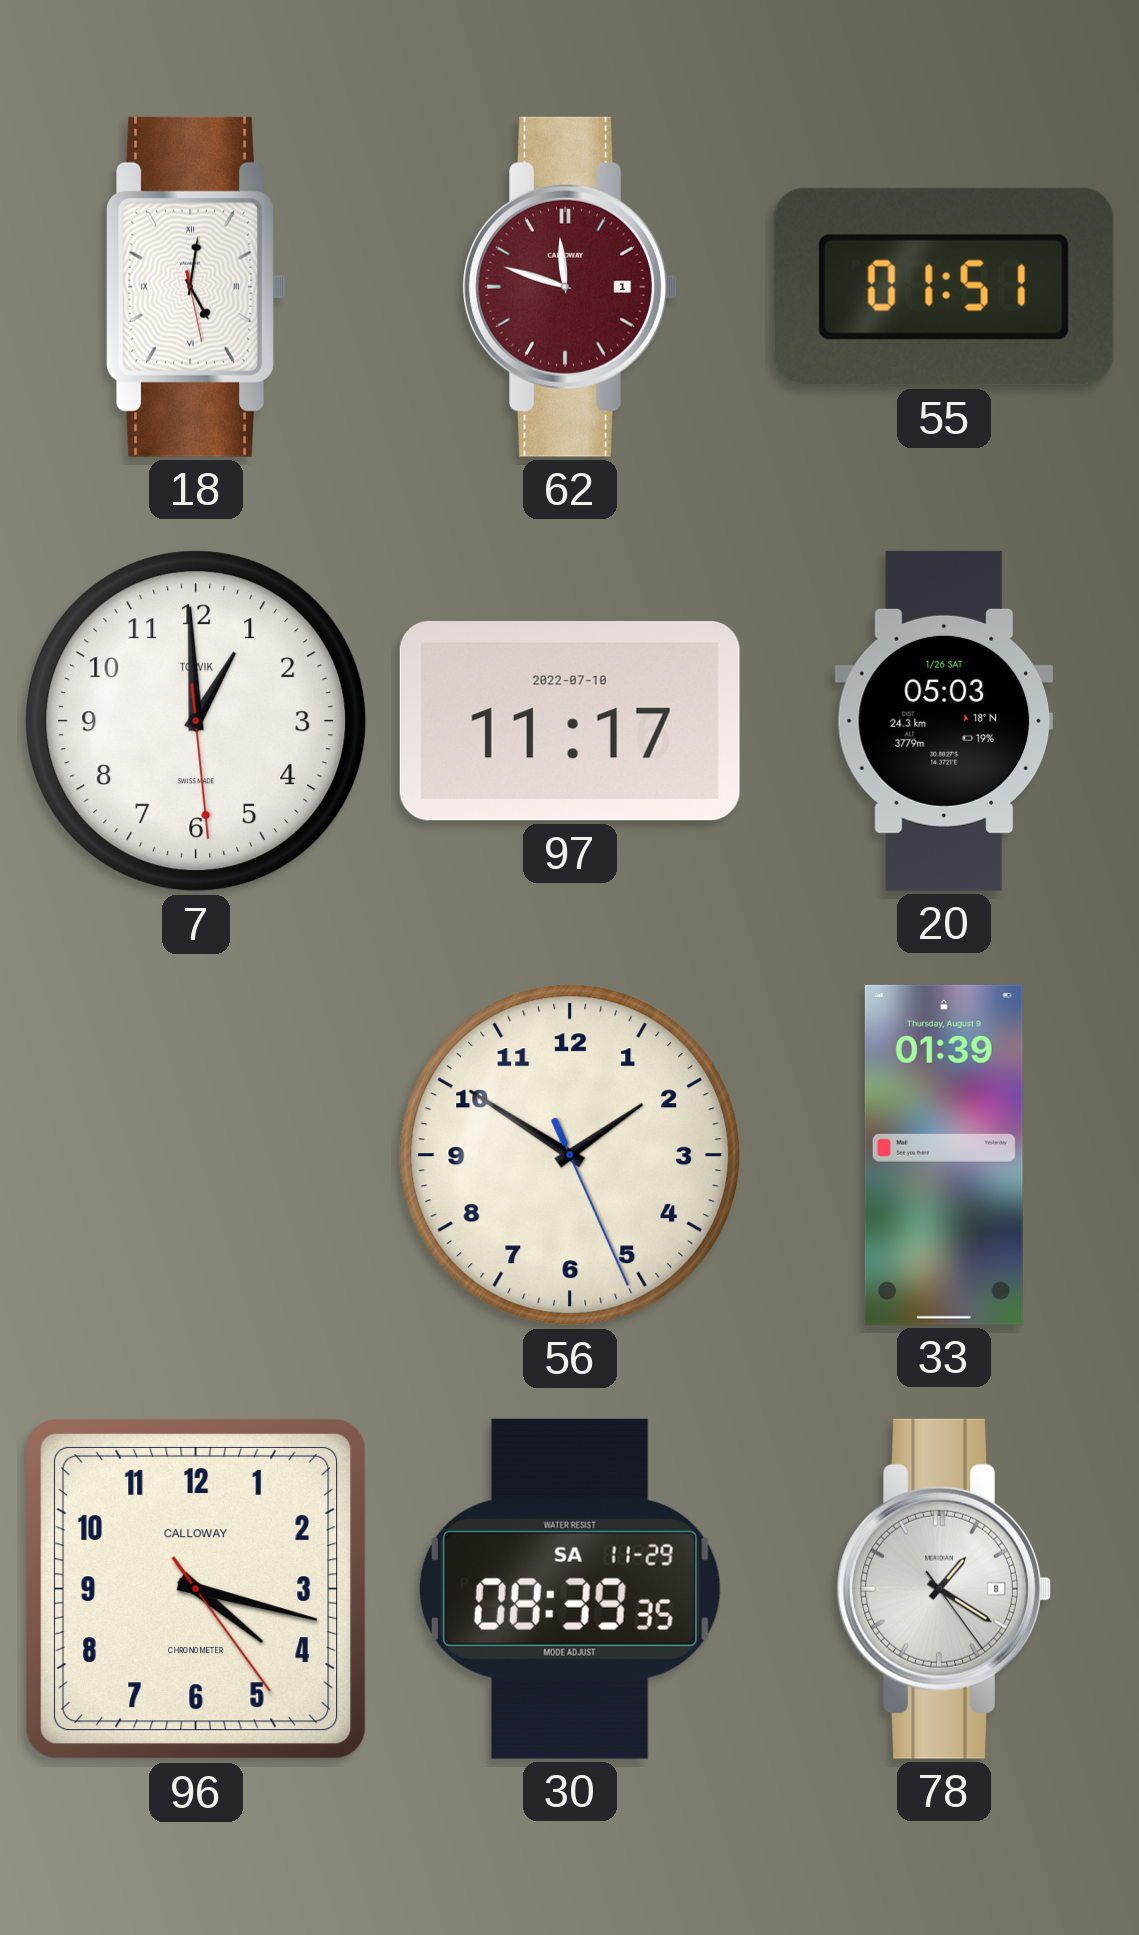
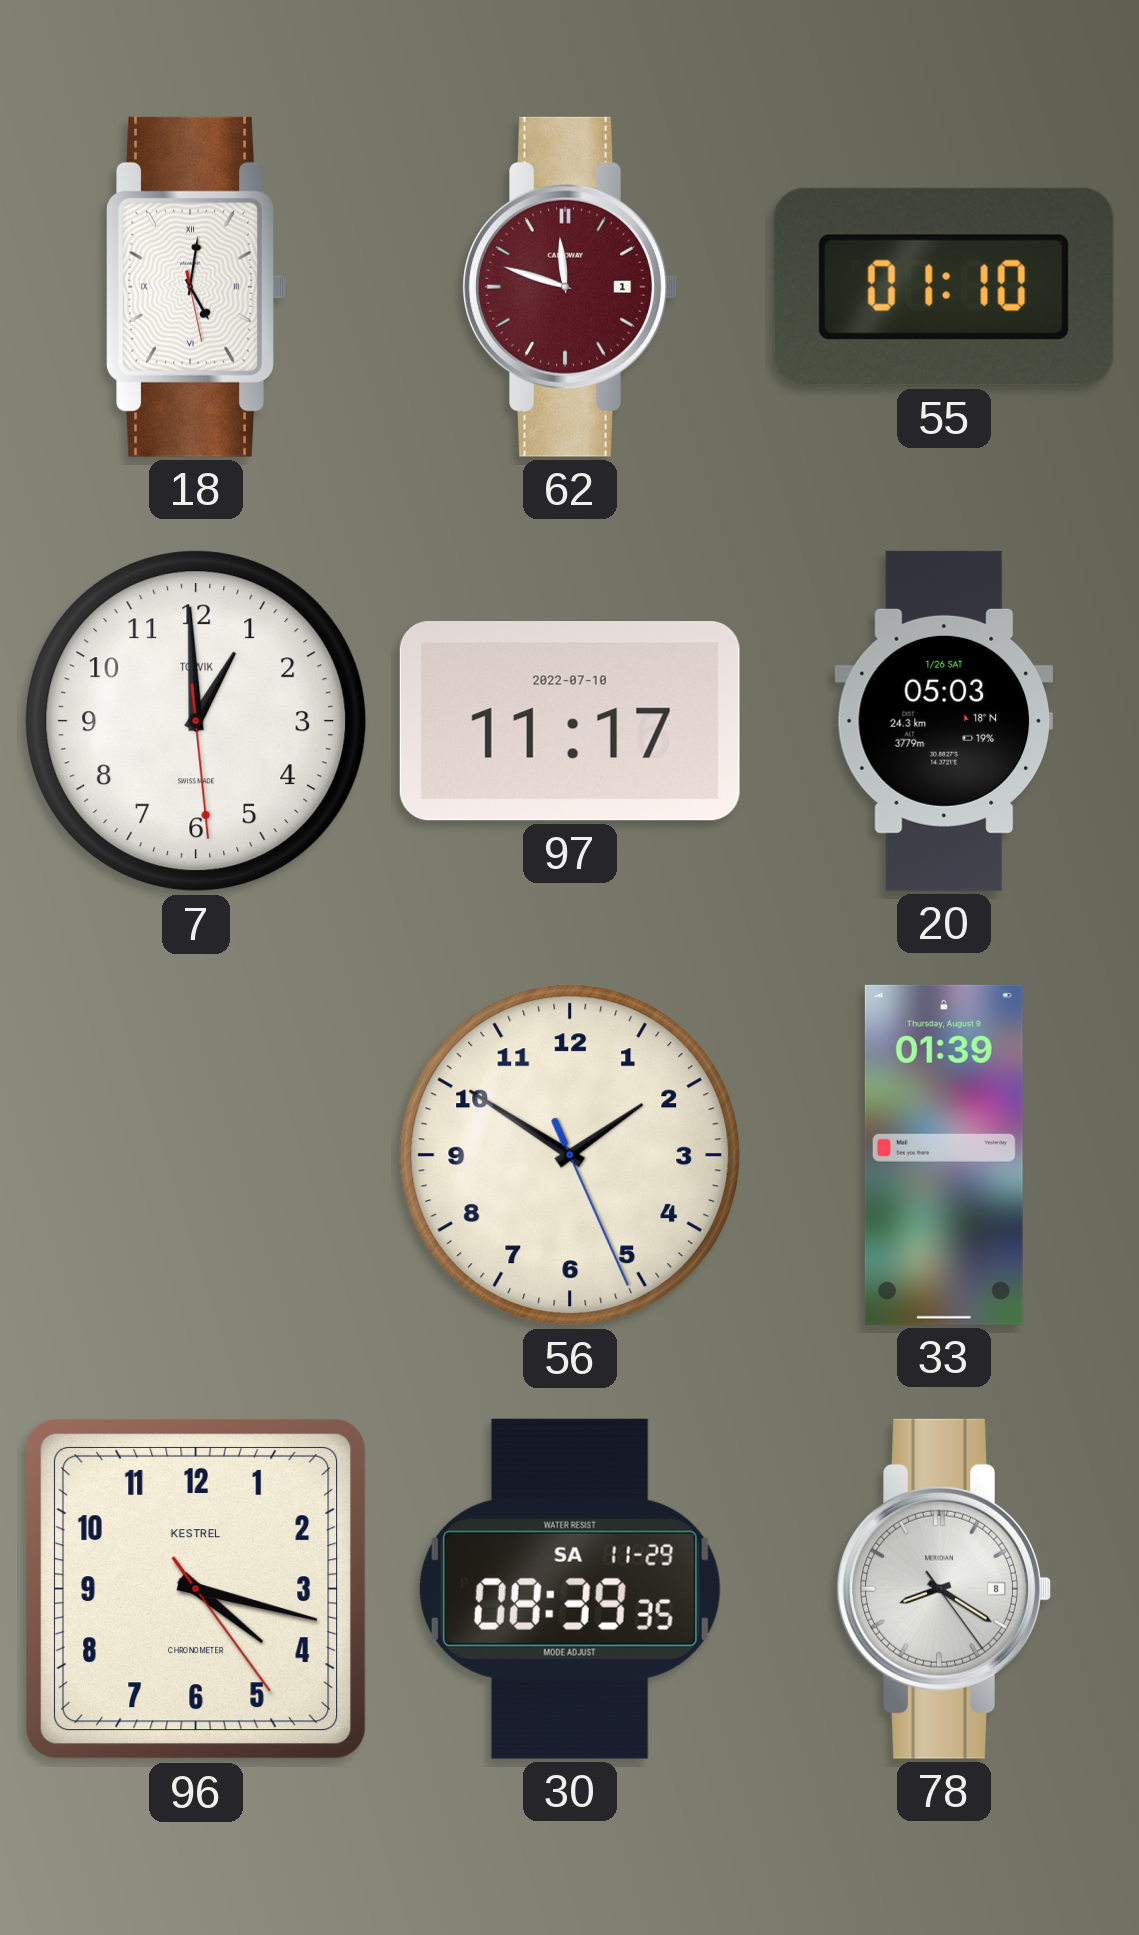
55: 01:51 -> 01:10 (944, 287)
96 brand: CALLOWAY -> KESTREL (196, 1589)
78: 1:20 -> 8:20 (944, 1589)
